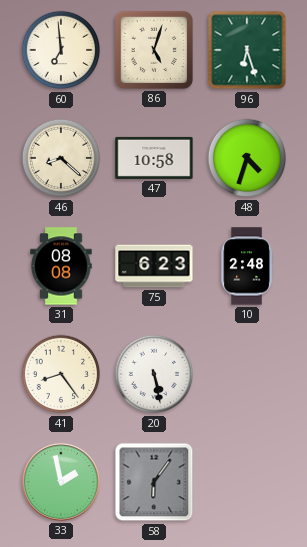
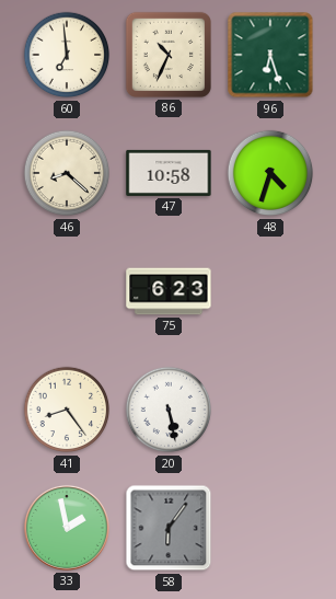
86: 5:03 -> 10:34 (169, 55)
31: 08:08 -> none (61, 266)
10: 2:48 -> none (247, 266)
